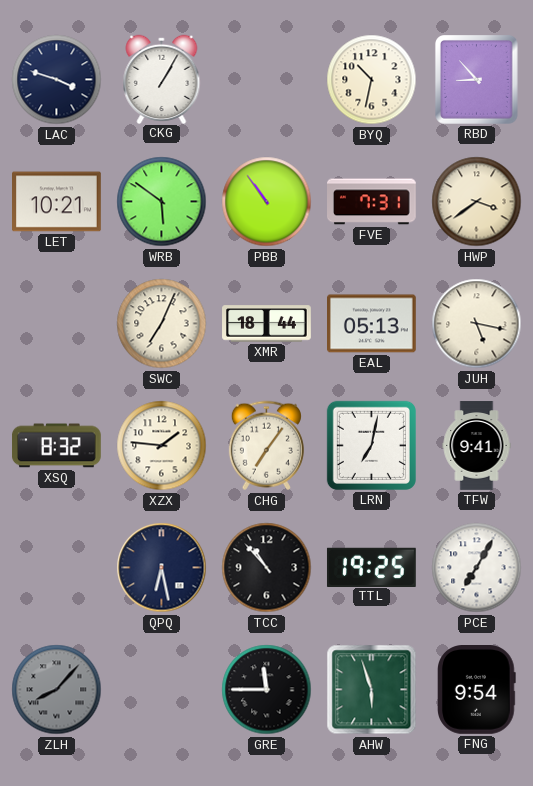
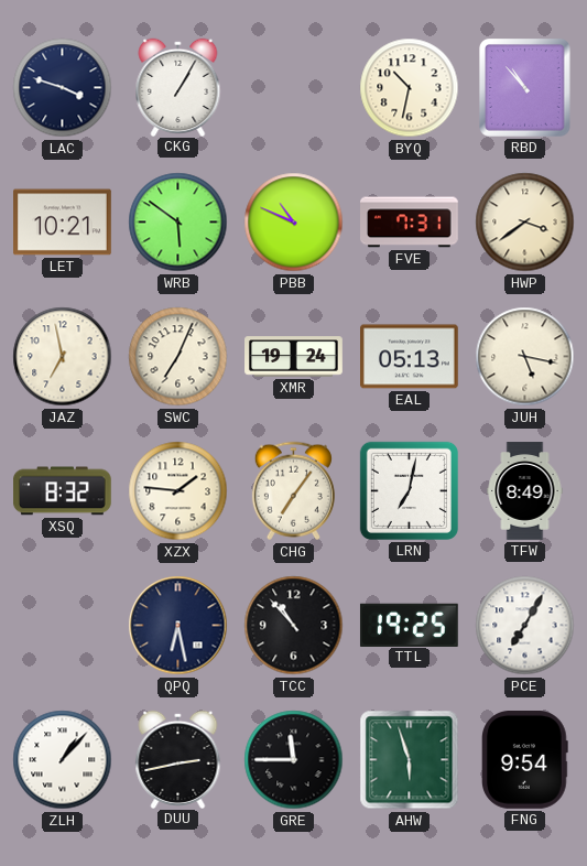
RBD: 8:53 -> 10:53 (524, 88)
PBB: 10:54 -> 10:49 (294, 223)
JAZ: none -> 6:58 (63, 357)
XMR: 18:44 -> 19:24 (294, 357)
TFW: 9:41 -> 8:49 (525, 491)
ZLH: 8:07 -> 1:07 (63, 760)
ZLH dial: grey -> white (63, 760)
DUU: none -> 2:43 (178, 759)
